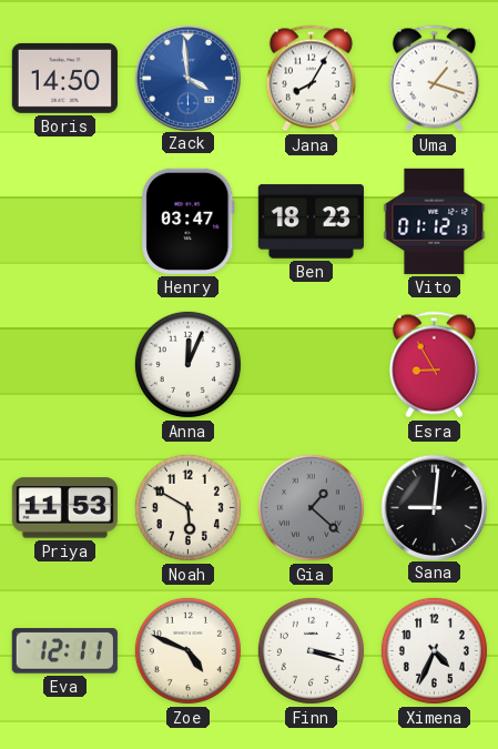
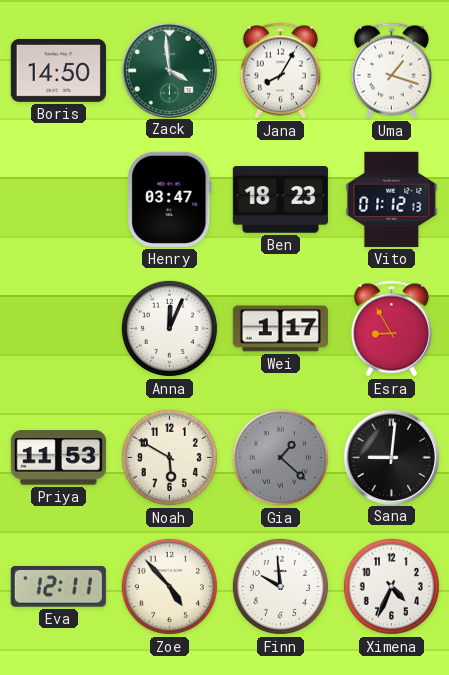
Zack dial: blue -> green (169, 70)
Wei: none -> 1:17 (280, 329)
Zoe: 4:49 -> 4:53 (169, 586)
Finn: 3:18 -> 9:59 (280, 586)
